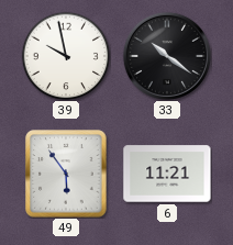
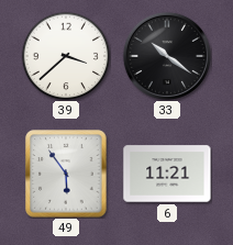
39: 9:58 -> 3:38 (66, 56)
